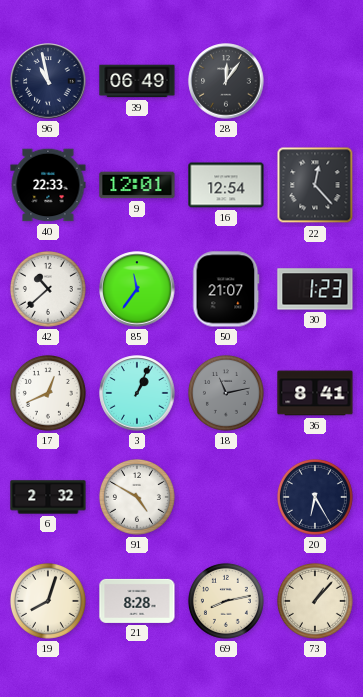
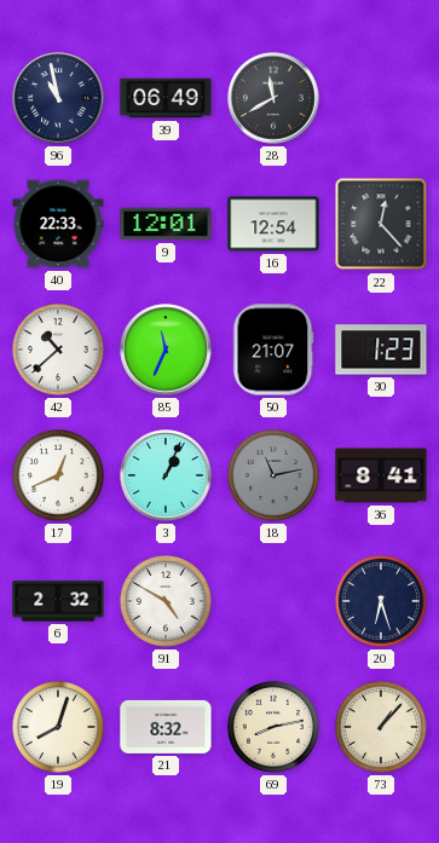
28: 12:06 -> 11:40 (273, 98)
85: 11:36 -> 11:34 (166, 350)
20: 6:25 -> 6:27 (381, 601)
21: 8:28 -> 8:32 (166, 727)
